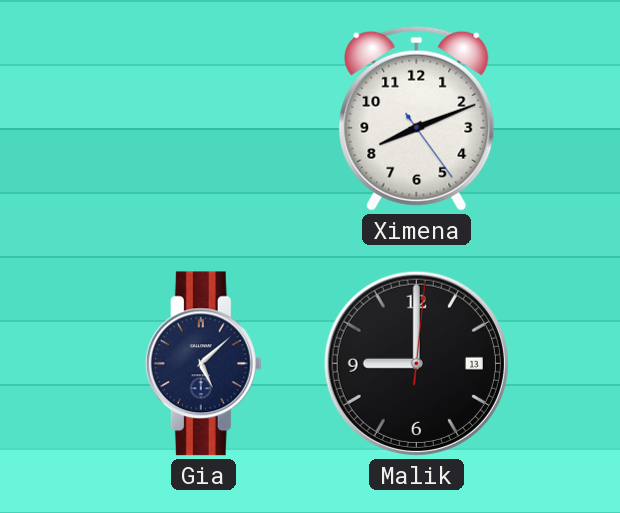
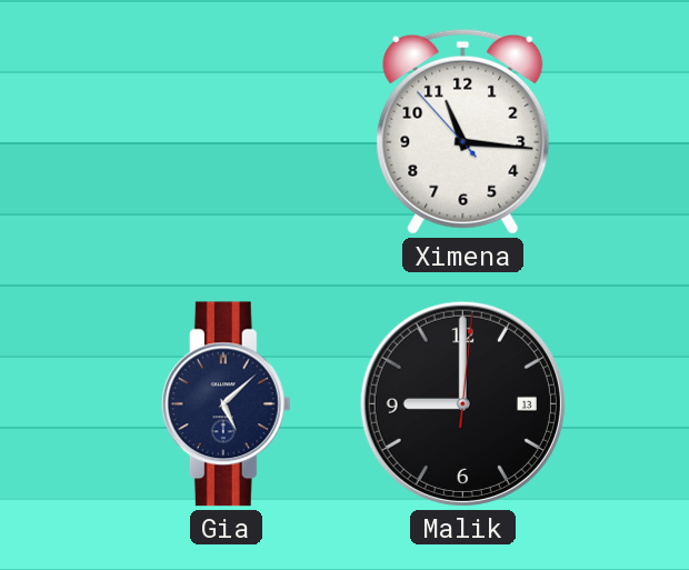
Ximena: 8:11 -> 11:15 (463, 131)
